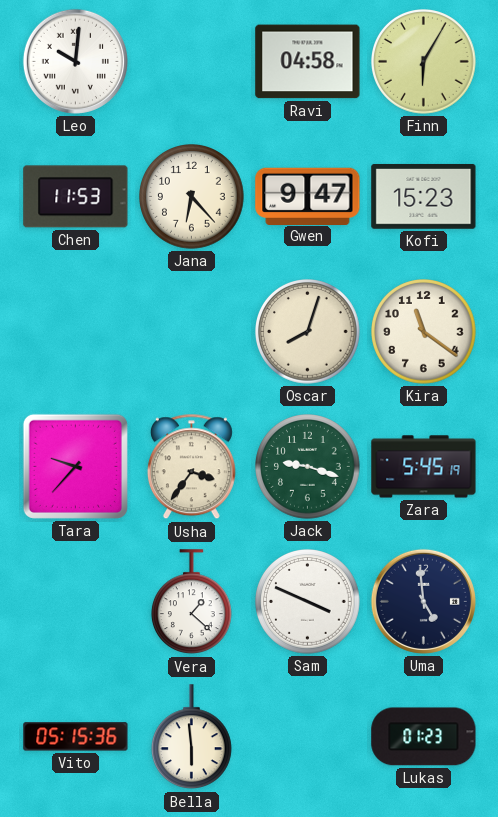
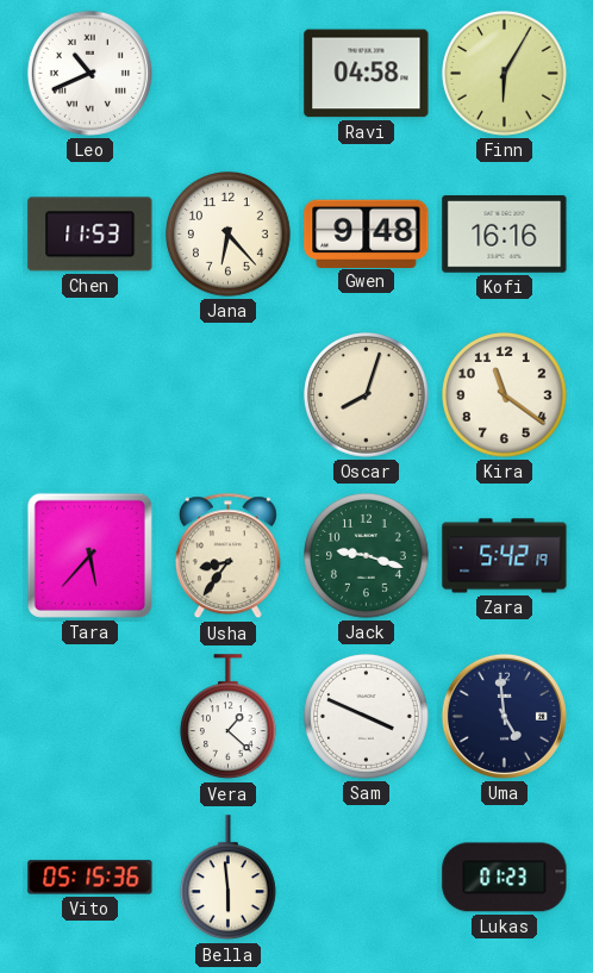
Leo: 10:01 -> 10:41 (89, 73)
Gwen: 9:47 -> 9:48 (367, 233)
Kofi: 15:23 -> 16:16 (505, 235)
Tara: 9:37 -> 5:37 (89, 555)
Usha: 3:36 -> 8:36 (227, 556)
Zara: 5:45 -> 5:42 (505, 556)
